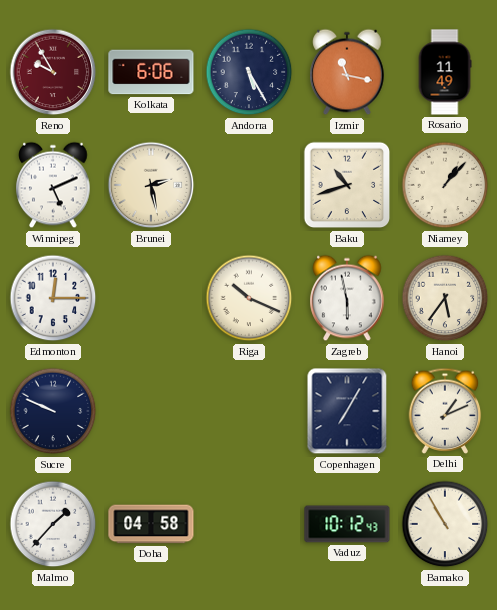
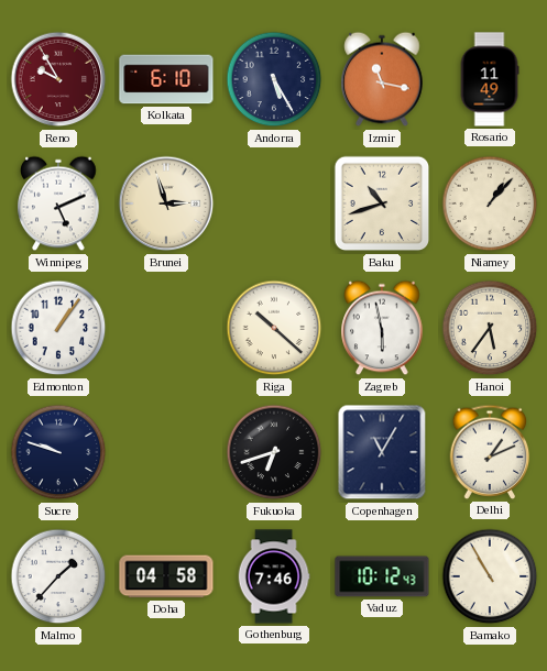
Kolkata: 6:06 -> 6:10 (166, 79)
Brunei: 2:28 -> 2:57 (166, 204)
Edmonton: 12:15 -> 1:06 (58, 328)
Riga: 10:19 -> 10:22 (274, 328)
Sucre: 9:49 -> 9:48 (58, 452)
Fukuoka: none -> 6:42 (274, 452)
Copenhagen: 7:05 -> 11:05 (382, 452)
Gothenburg: none -> 7:46 (274, 576)
